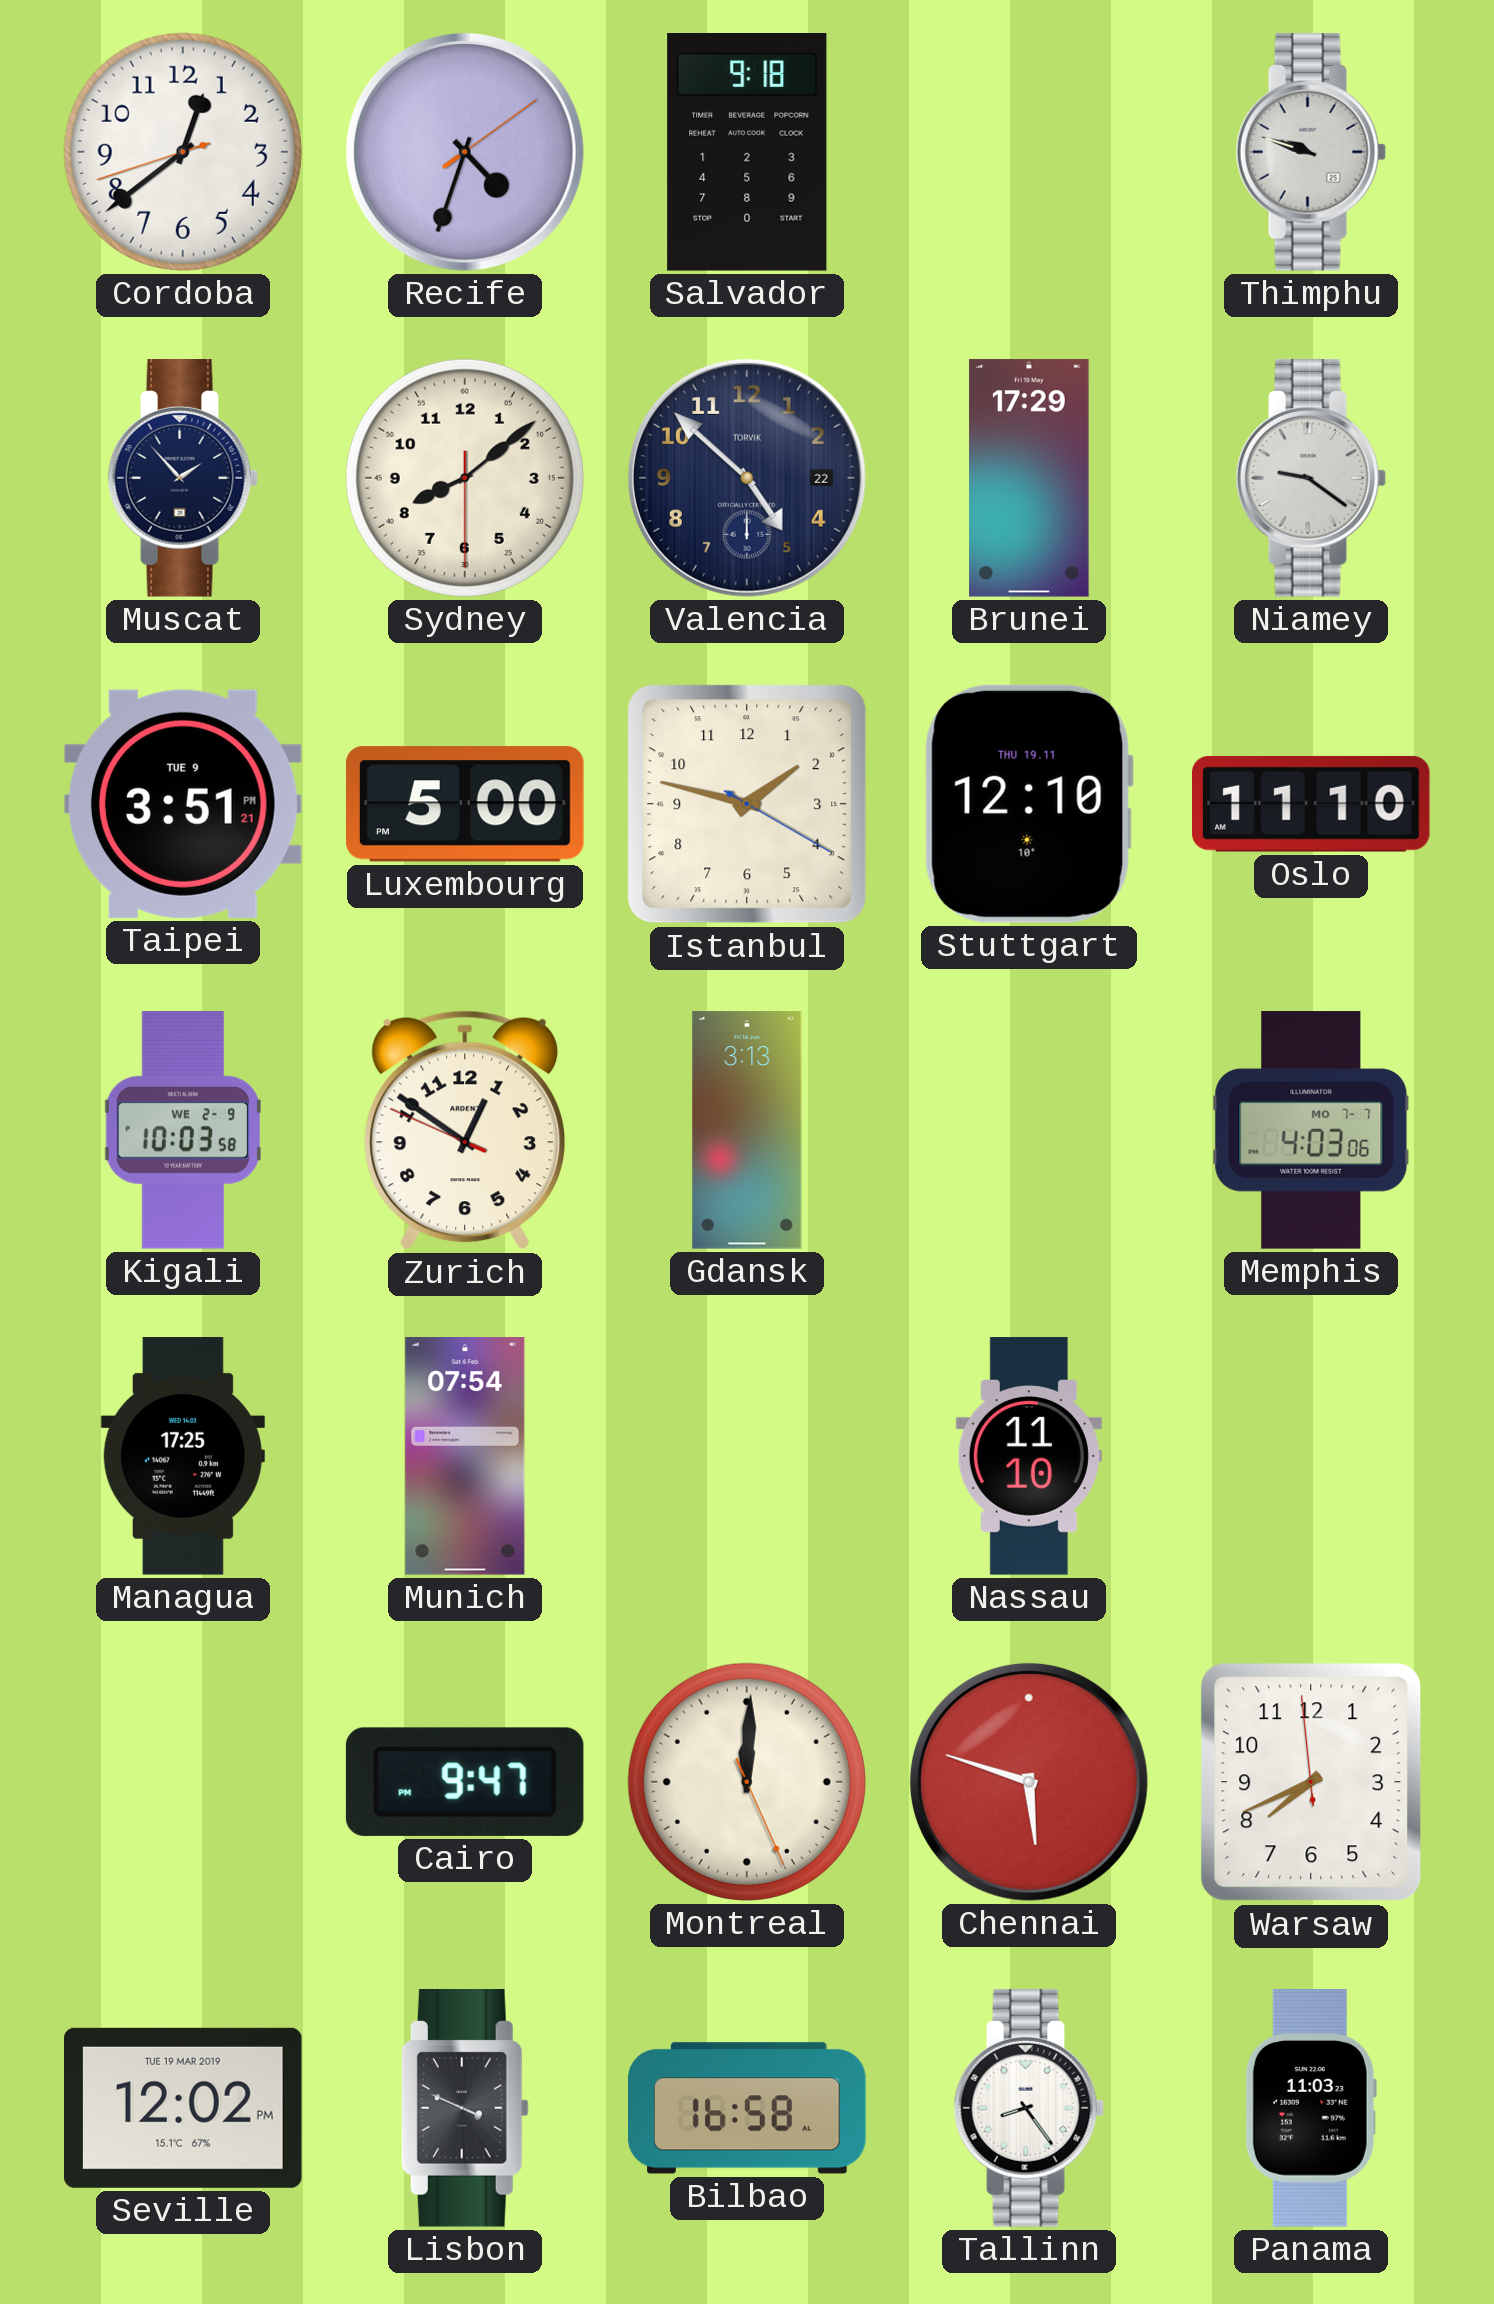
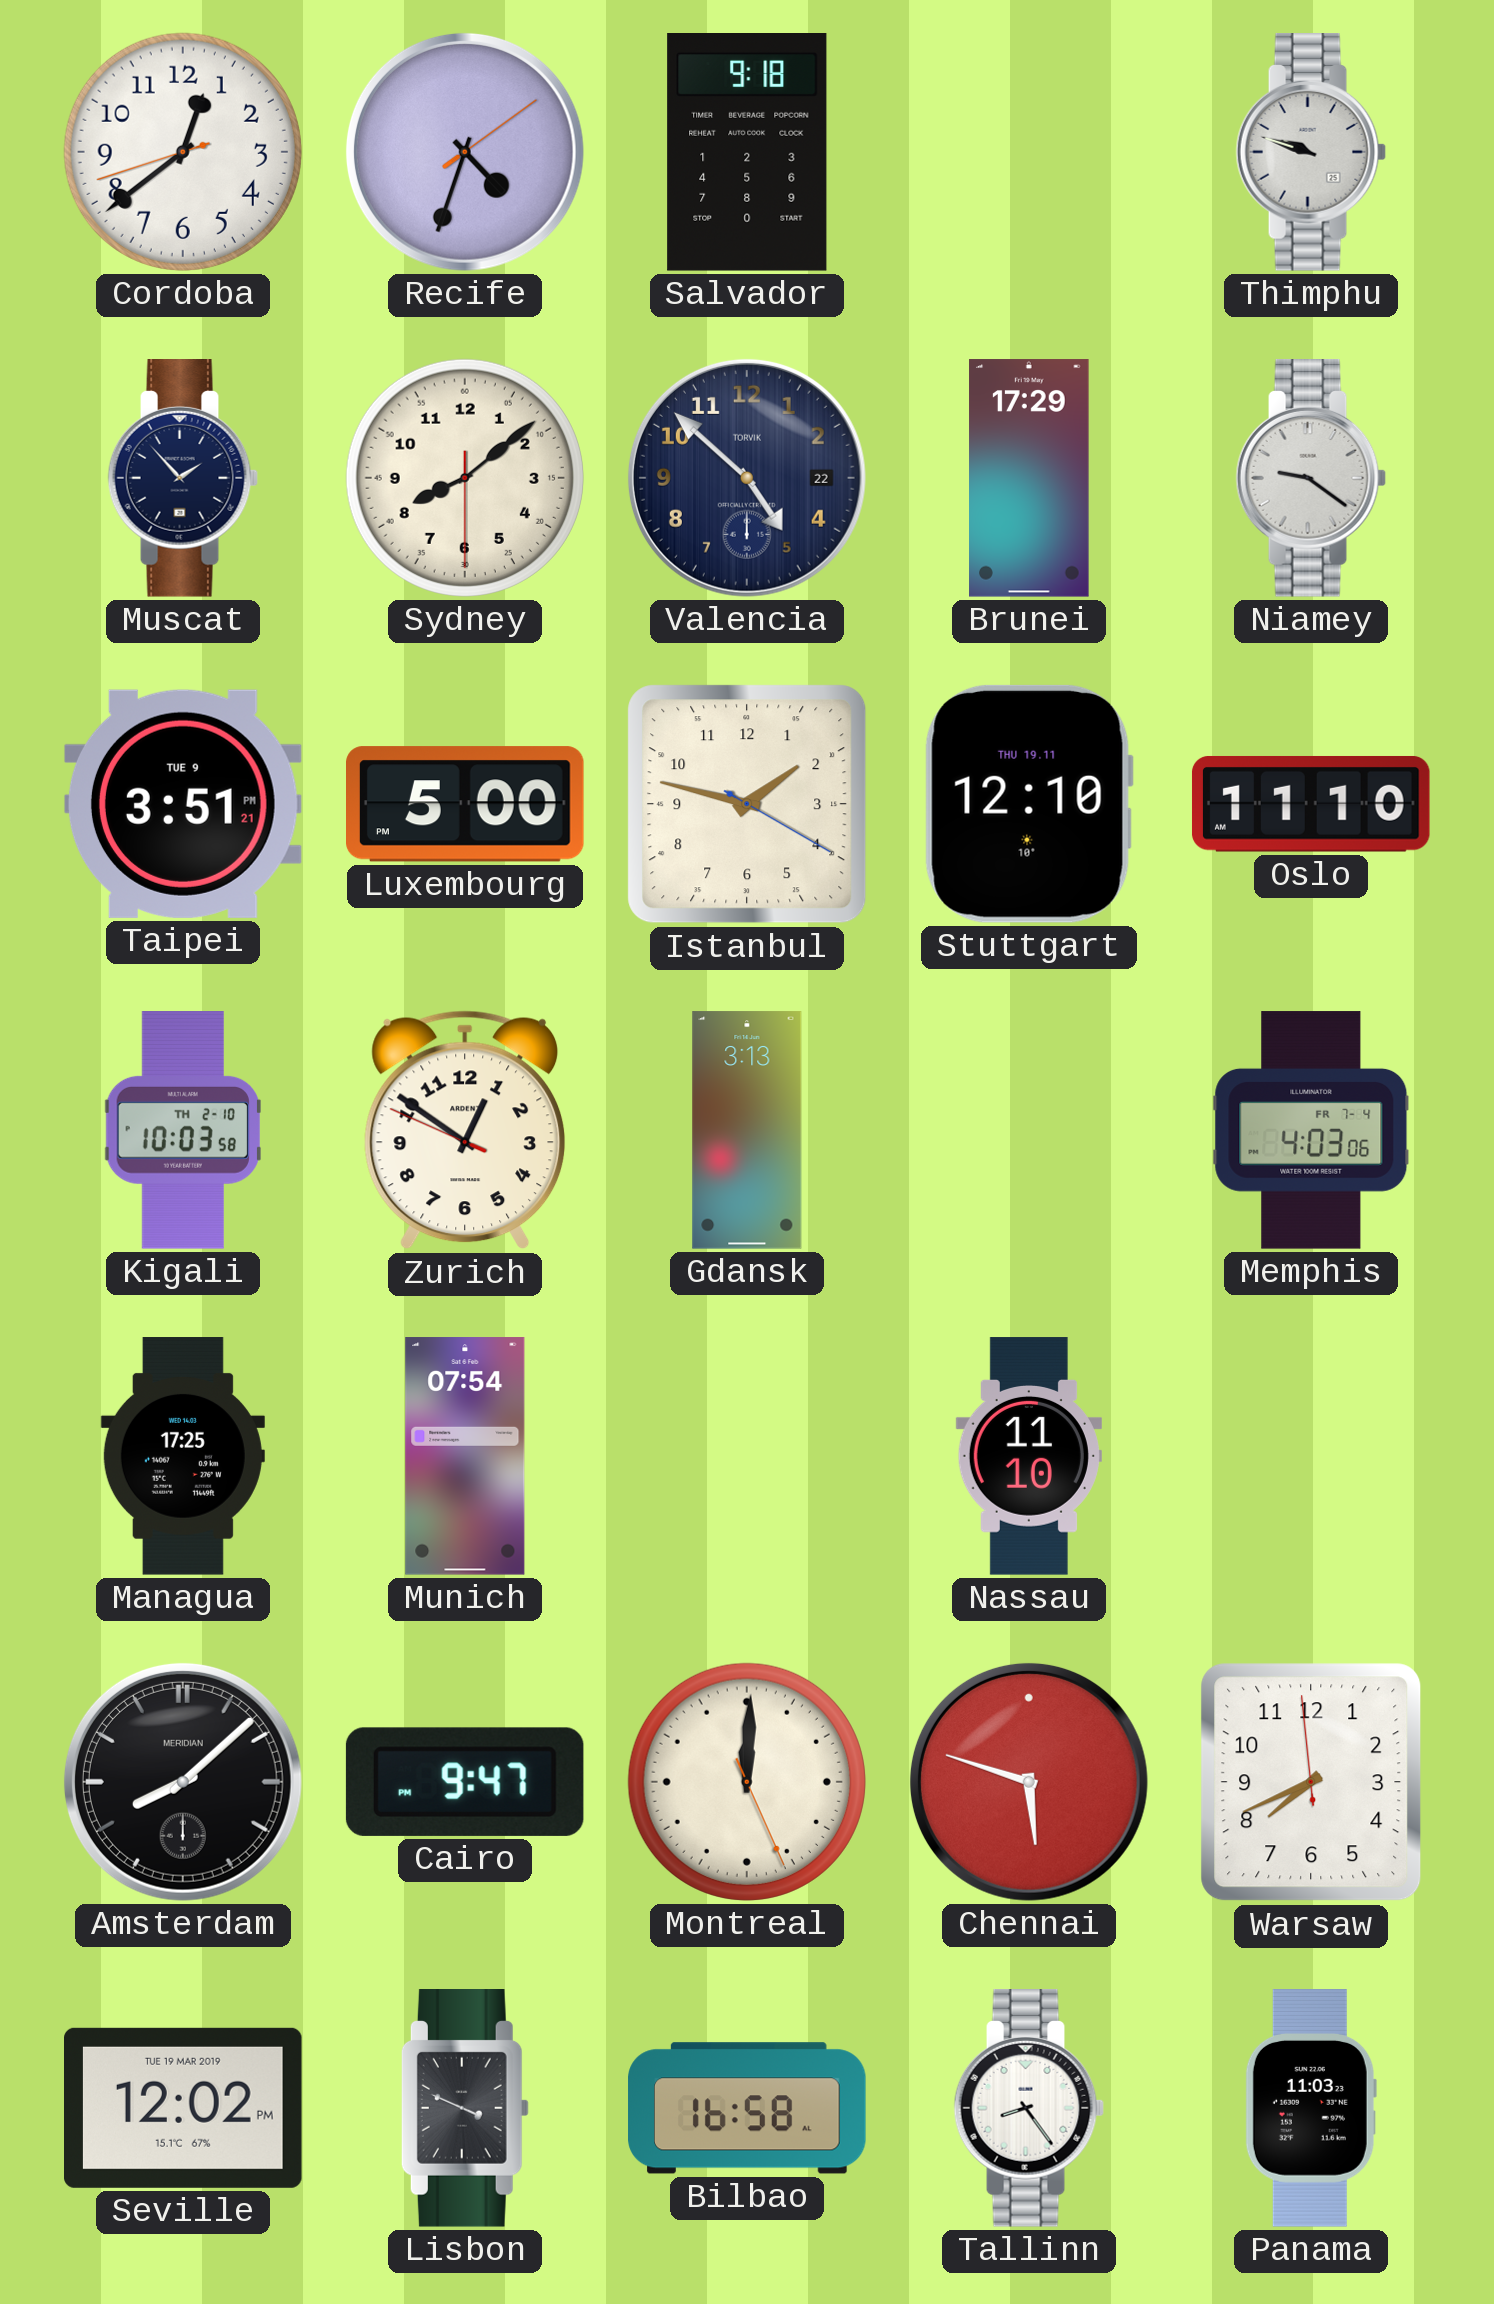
Kigali date: WE 2-9 -> TH 2-10 (183, 1130)
Memphis date: MO 7-7 -> FR 7-4 (1311, 1130)
Amsterdam: none -> 8:08 (183, 1782)
